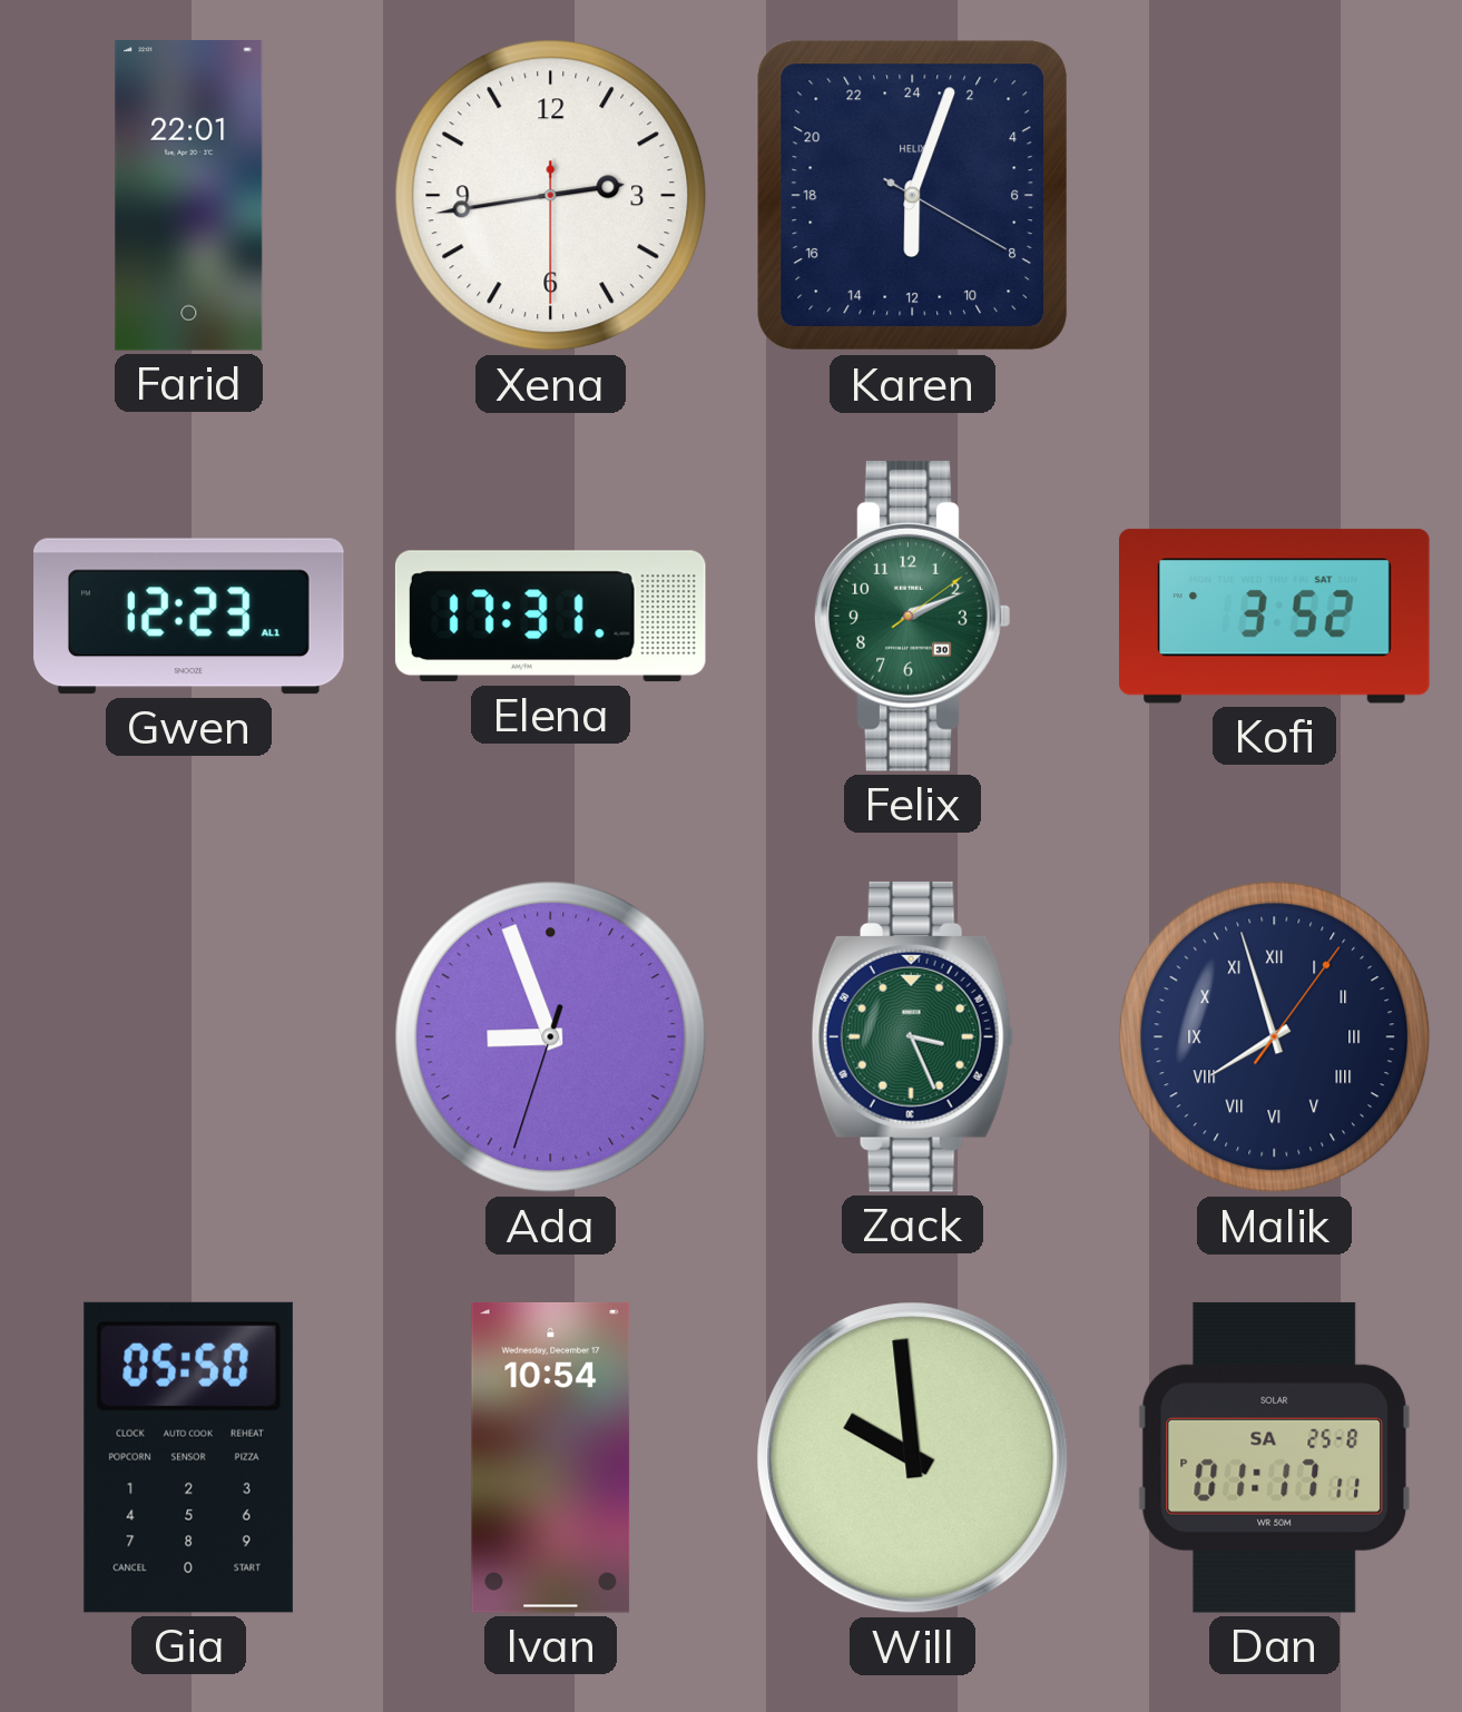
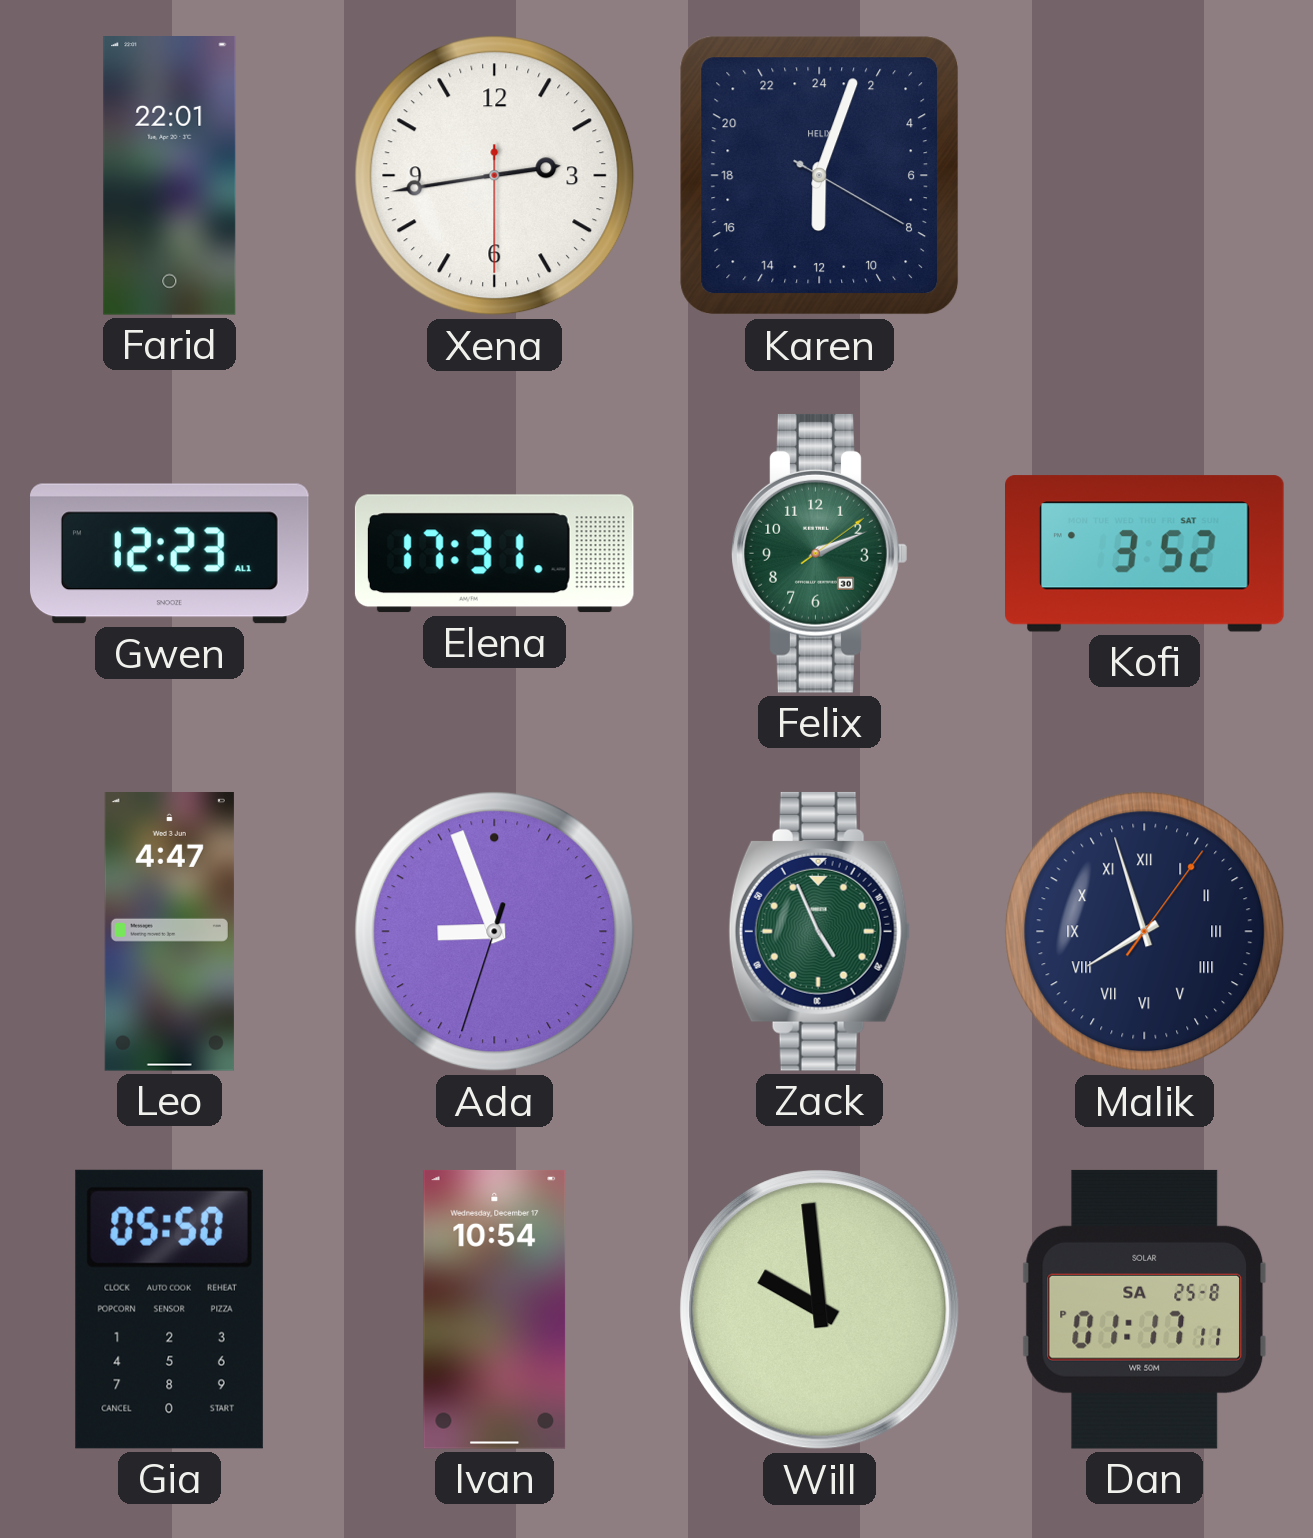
Leo: none -> 4:47 (169, 932)
Zack: 3:26 -> 4:56 (820, 931)
